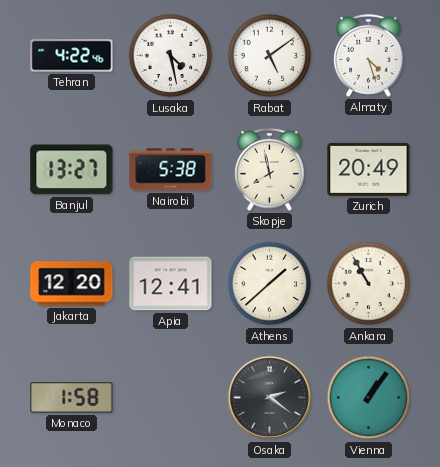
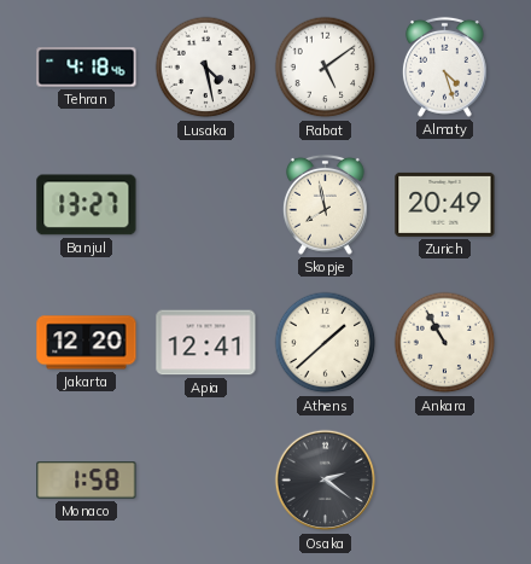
Tehran: 4:22 -> 4:18 (87, 68)
Nairobi: 5:38 -> none (171, 170)
Vienna: 1:06 -> none (369, 398)
